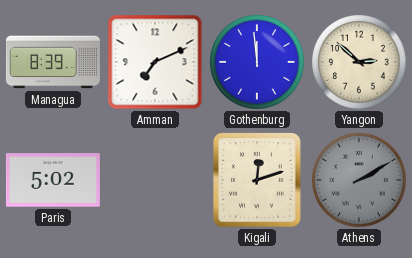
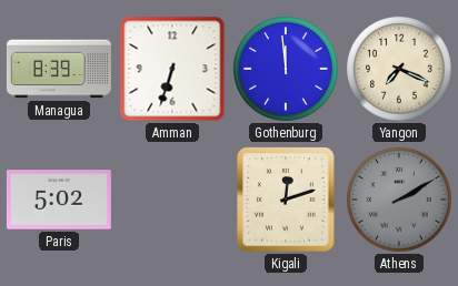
Amman: 7:11 -> 6:33 (172, 69)
Yangon: 2:52 -> 7:19 (400, 70)
